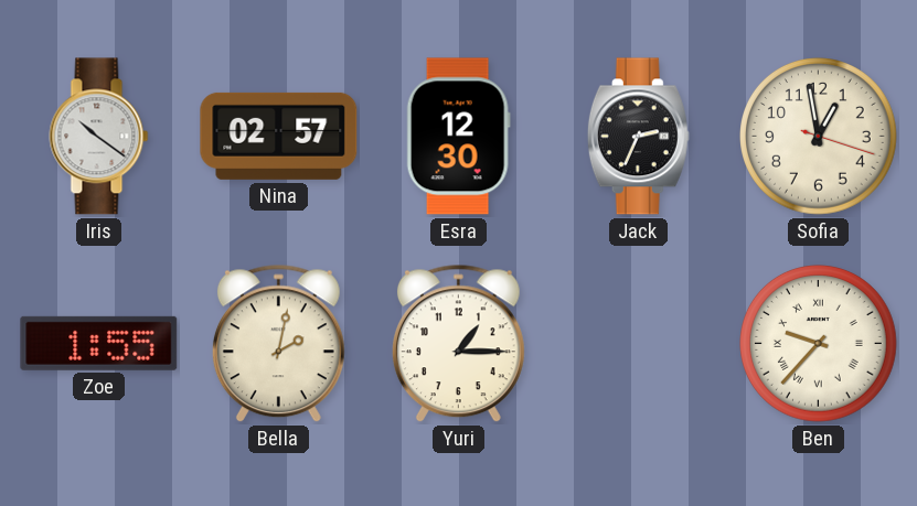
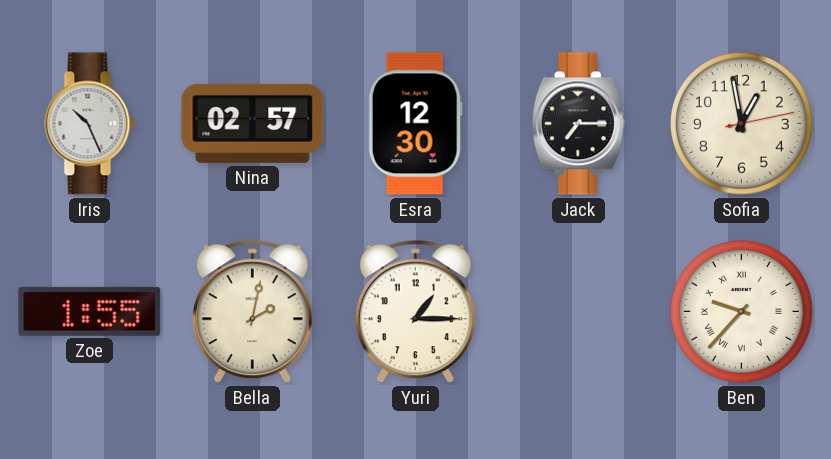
Iris: 10:21 -> 10:26 (90, 124)
Jack: 2:34 -> 7:15 (578, 124)
Sofia: 12:58:18 -> 12:58:13 (742, 124)
